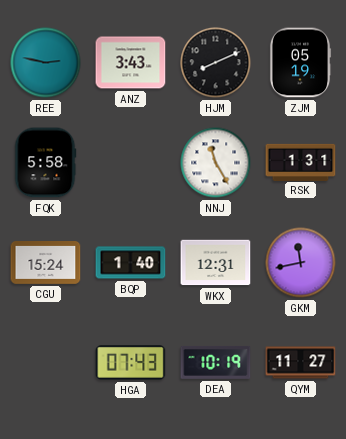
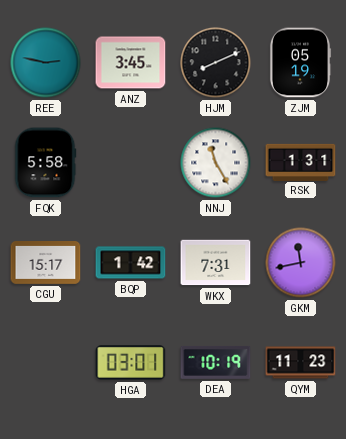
ANZ: 3:43 -> 3:45 (131, 63)
CGU: 15:24 -> 15:17 (46, 263)
BQP: 1:40 -> 1:42 (131, 263)
WKX: 12:31 -> 7:31 (216, 263)
HGA: 07:43 -> 03:01 (131, 363)
QYM: 11:27 -> 11:23 (301, 363)
